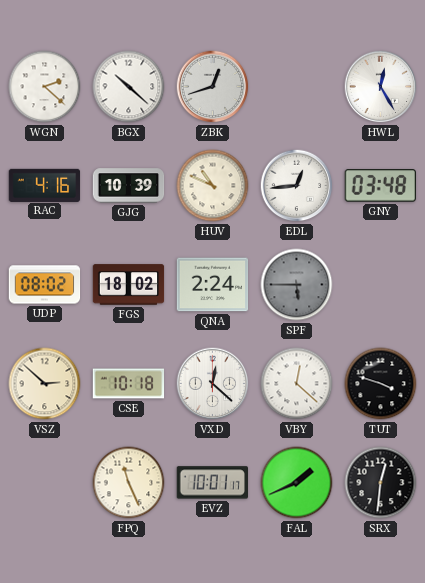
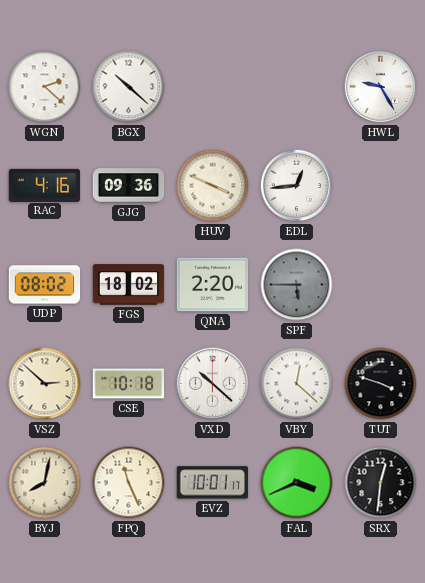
ZBK: 12:42 -> none (213, 87)
HWL: 12:25 -> 9:25 (381, 87)
GJG: 10:39 -> 09:36 (129, 186)
HUV: 10:49 -> 3:49 (213, 186)
GNY: 03:48 -> none (380, 186)
QNA: 2:24 -> 2:20 (213, 285)
VXD: 12:22 -> 10:22 (213, 384)
BYJ: none -> 8:02 (45, 483)
FAL: 1:41 -> 3:41 (297, 483)
